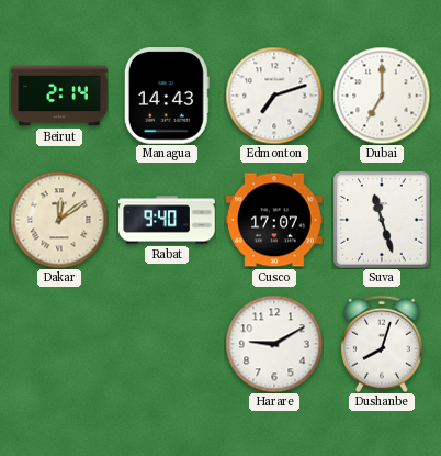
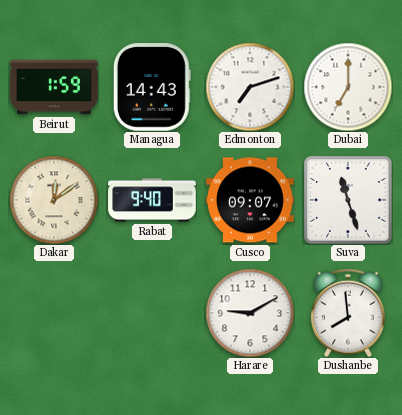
Beirut: 2:14 -> 1:59 (54, 87)
Cusco: 17:07 -> 09:07 (250, 200)
Dushanbe: 8:03 -> 7:59 (349, 313)
